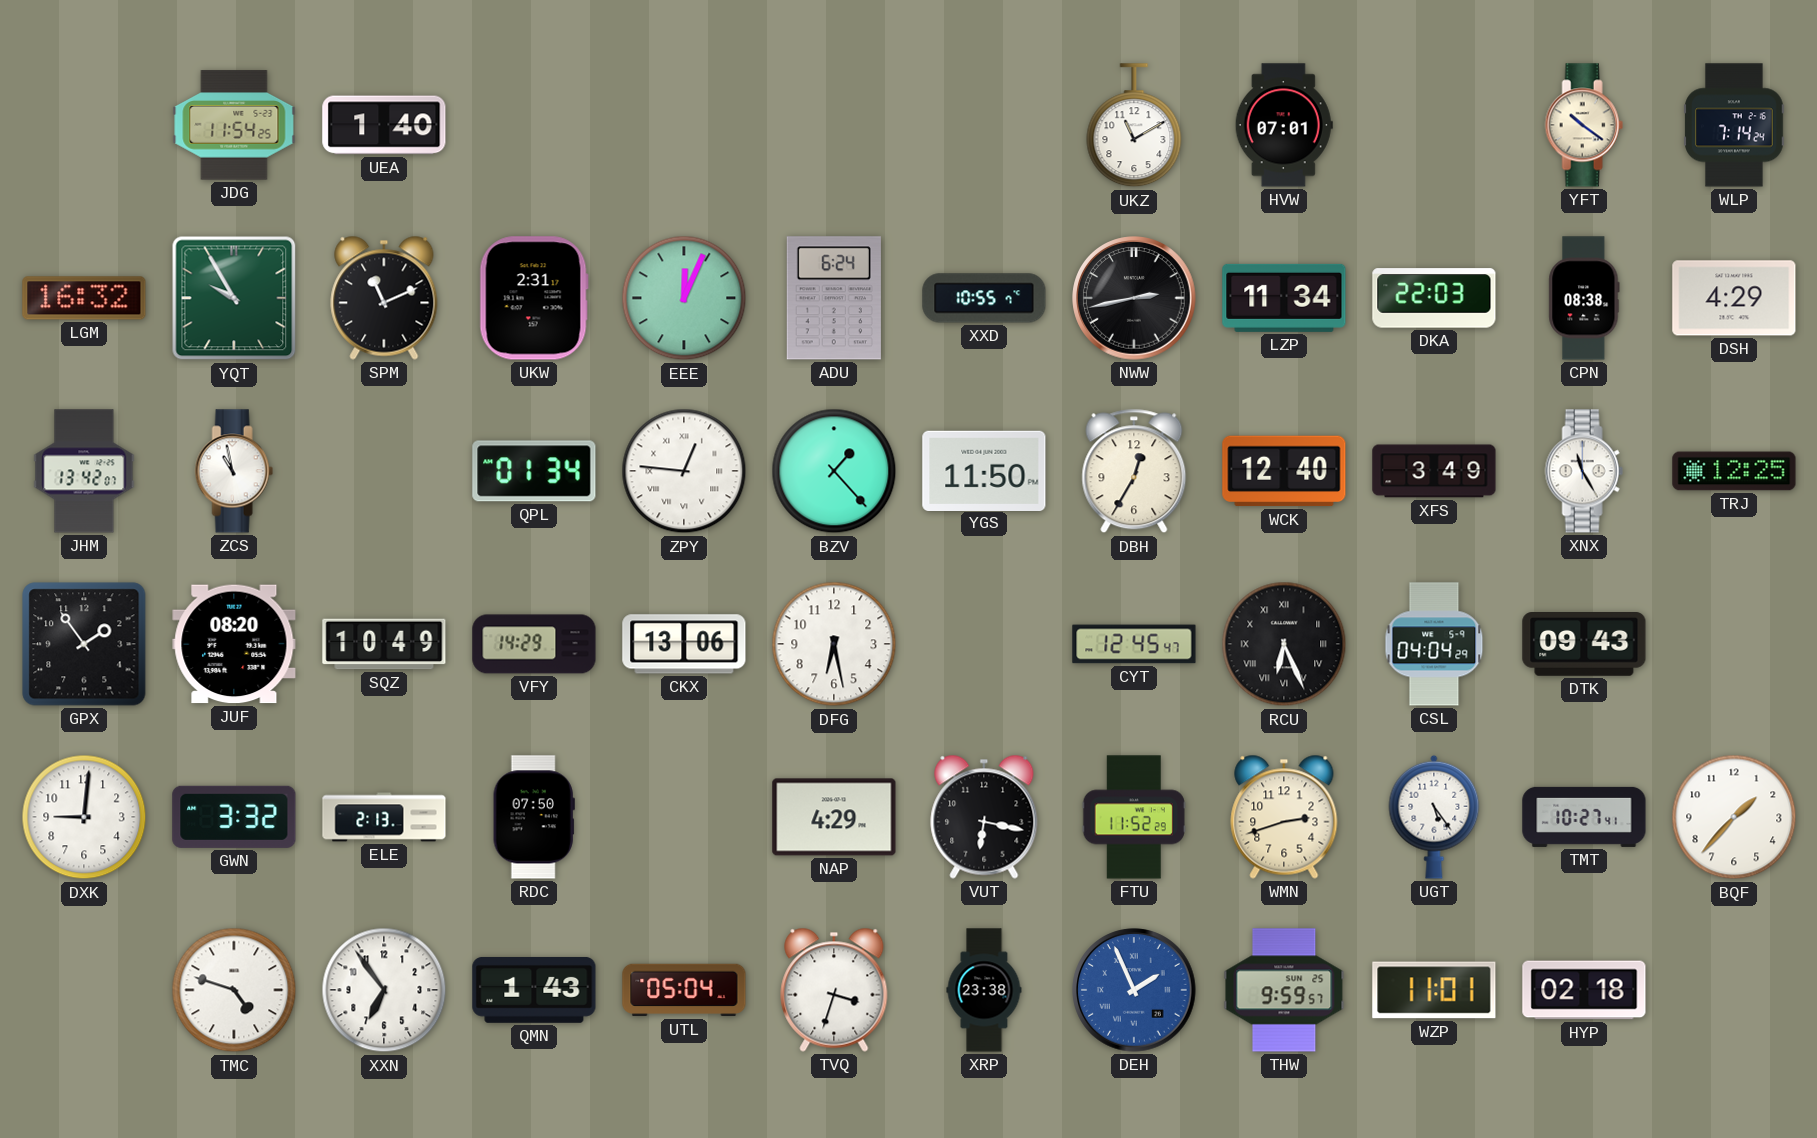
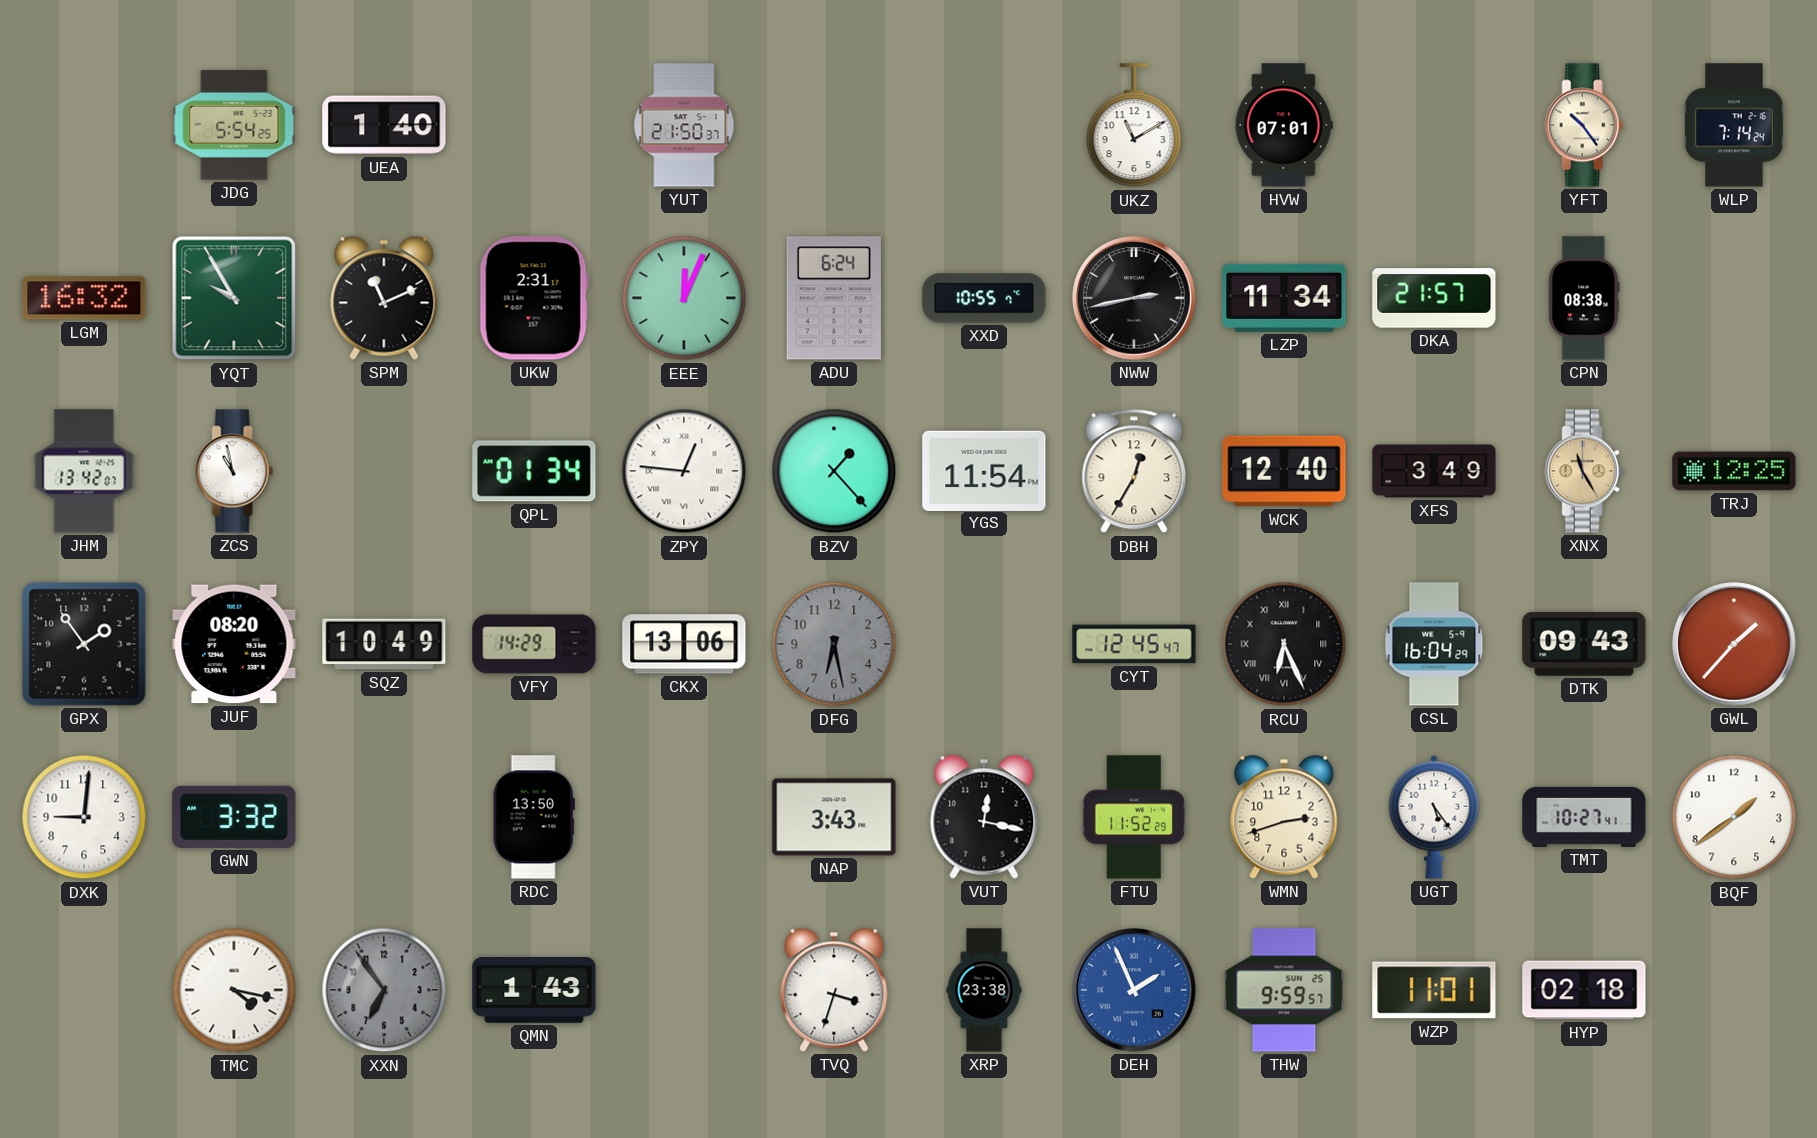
JDG: 11:54 -> 5:54 (234, 125)
YUT: none -> 21:50 (684, 125)
YFT: 10:21 -> 10:24 (1584, 125)
DKA: 22:03 -> 21:57 (1434, 298)
DSH: 4:29 -> none (1734, 298)
YGS: 11:50 -> 11:54 (984, 470)
XNX dial: white -> champagne (1584, 471)
DFG dial: white -> grey (834, 644)
CSL: 04:04 -> 16:04 (1434, 644)
GWL: none -> 1:37 (1734, 644)
ELE: 2:13 -> none (384, 817)
RDC: 07:50 -> 13:50 (534, 817)
NAP: 4:29 -> 3:43 (834, 817)
VUT: 6:17 -> 12:17 (984, 817)
BQF: 1:37 -> 1:39 (1734, 817)
TMC: 4:48 -> 4:17 (234, 990)
XXN dial: white -> grey (384, 990)
UTL: 05:04 -> none (684, 990)
